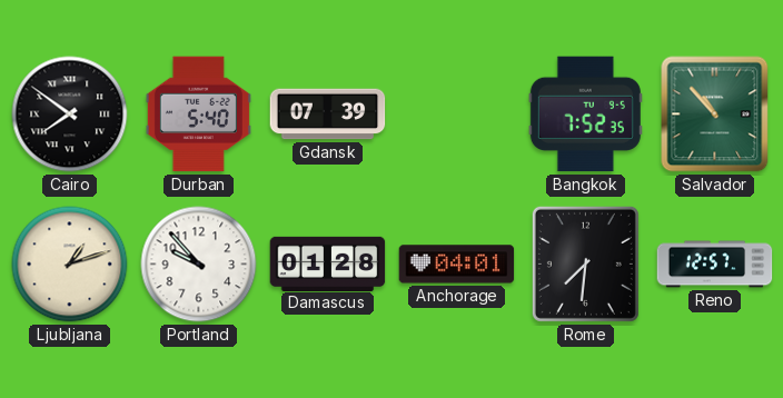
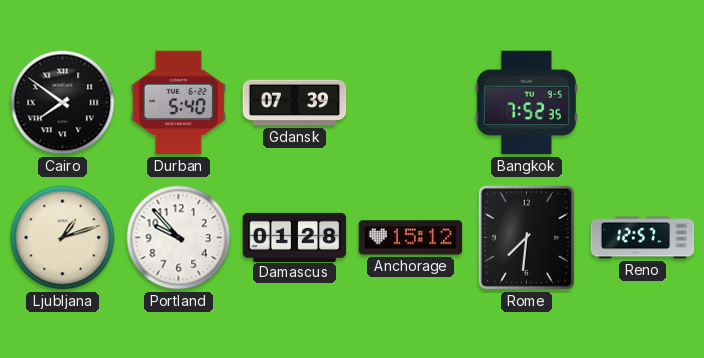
Salvador: 10:53 -> none (715, 115)
Anchorage: 04:01 -> 15:12 (411, 238)
